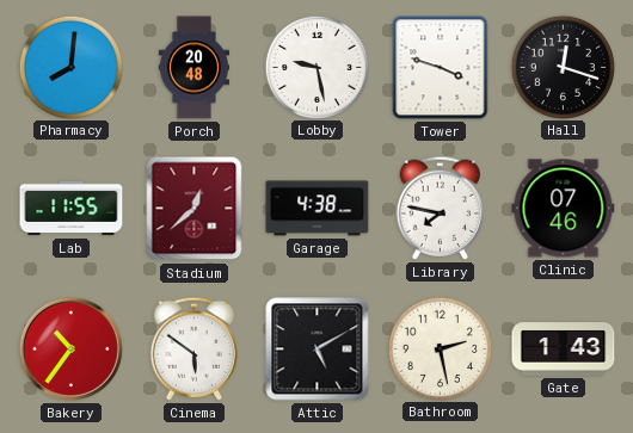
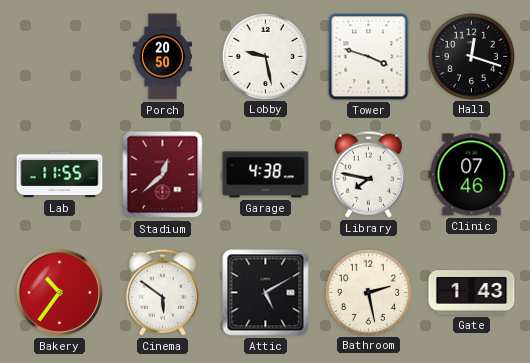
Pharmacy: 8:01 -> none (70, 67)
Porch: 20:48 -> 20:50 (162, 57)
